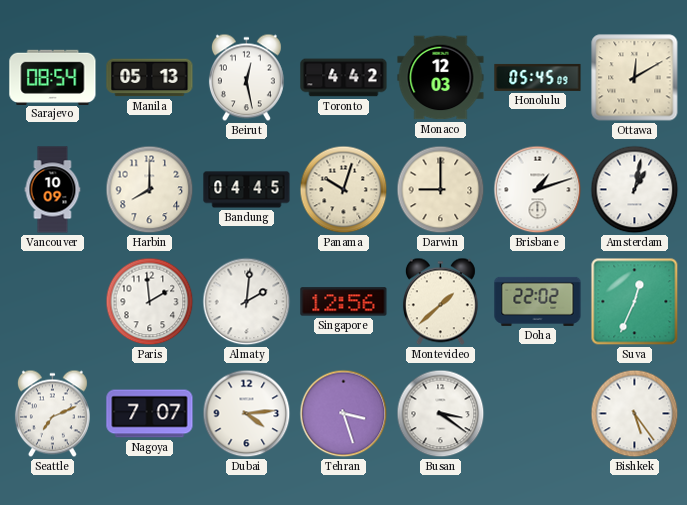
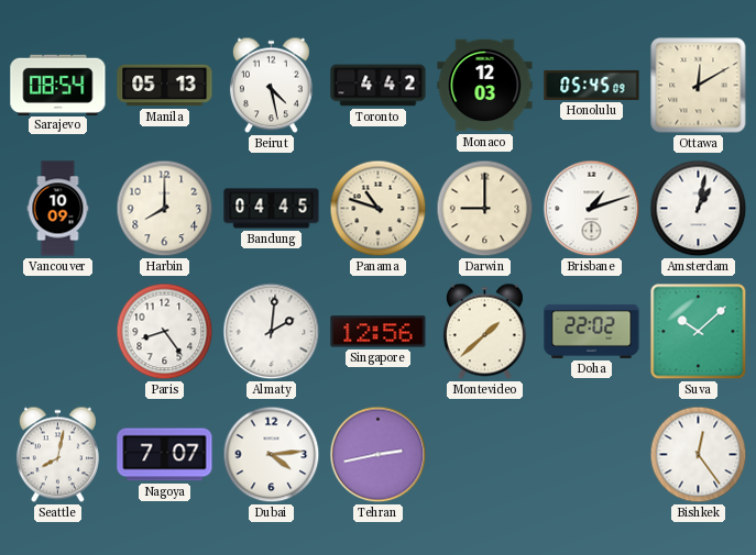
Beirut: 12:28 -> 4:28 (271, 86)
Panama: 10:03 -> 10:48 (379, 209)
Paris: 1:59 -> 8:24 (165, 332)
Suva: 12:34 -> 10:08 (699, 332)
Seattle: 7:11 -> 8:02 (57, 455)
Tehran: 3:27 -> 2:43 (379, 455)
Busan: 3:21 -> none (441, 414)
Bishkek: 5:24 -> 12:24 (699, 455)
